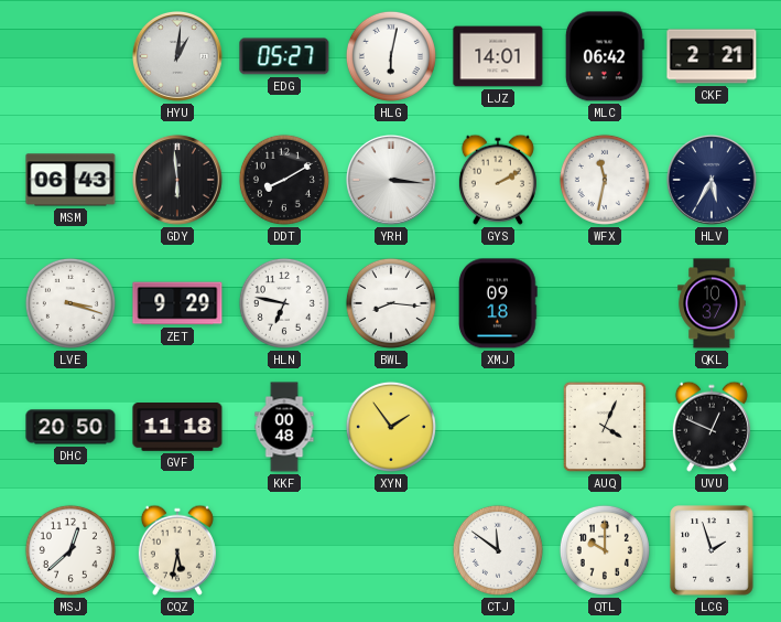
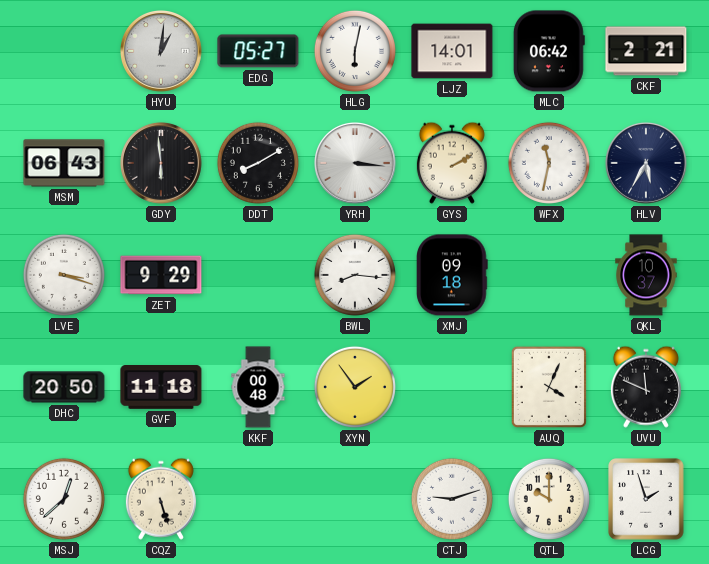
HLN: 6:47 -> none (284, 303)
UVU: 12:49 -> 11:49 (646, 387)
CQZ: 5:32 -> 5:27 (161, 499)
CTJ: 11:51 -> 9:12 (452, 499)
